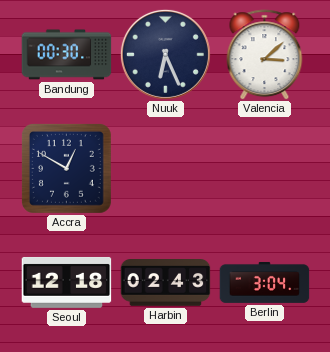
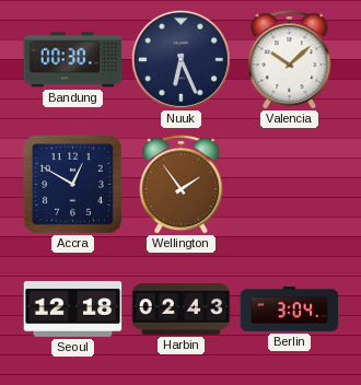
Valencia: 3:08 -> 10:08 (290, 60)
Wellington: none -> 1:54 (182, 185)
